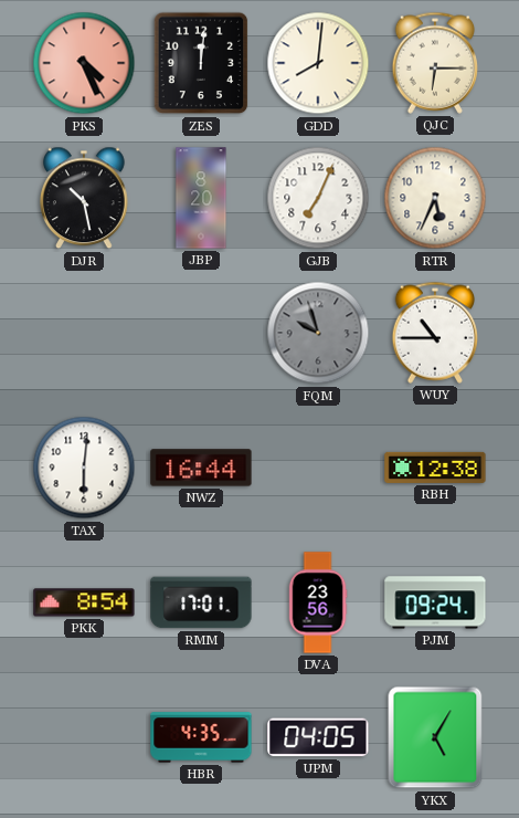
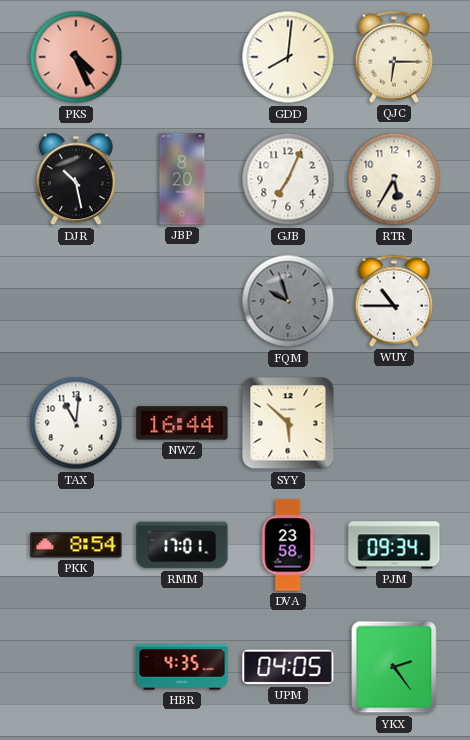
ZES: 12:01 -> none (201, 63)
RTR: 5:34 -> 5:35 (394, 179)
TAX: 6:01 -> 11:01 (76, 423)
SYY: none -> 5:52 (288, 423)
RBH: 12:38 -> none (435, 468)
DVA: 23:56 -> 23:58 (288, 545)
PJM: 09:24 -> 09:34 (394, 545)
YKX: 5:05 -> 2:24 (394, 667)
